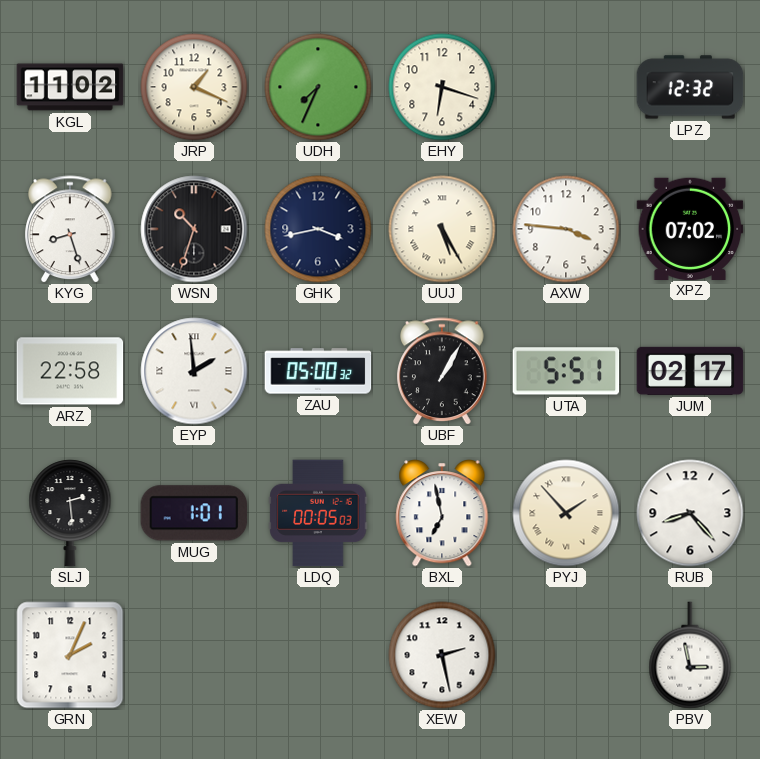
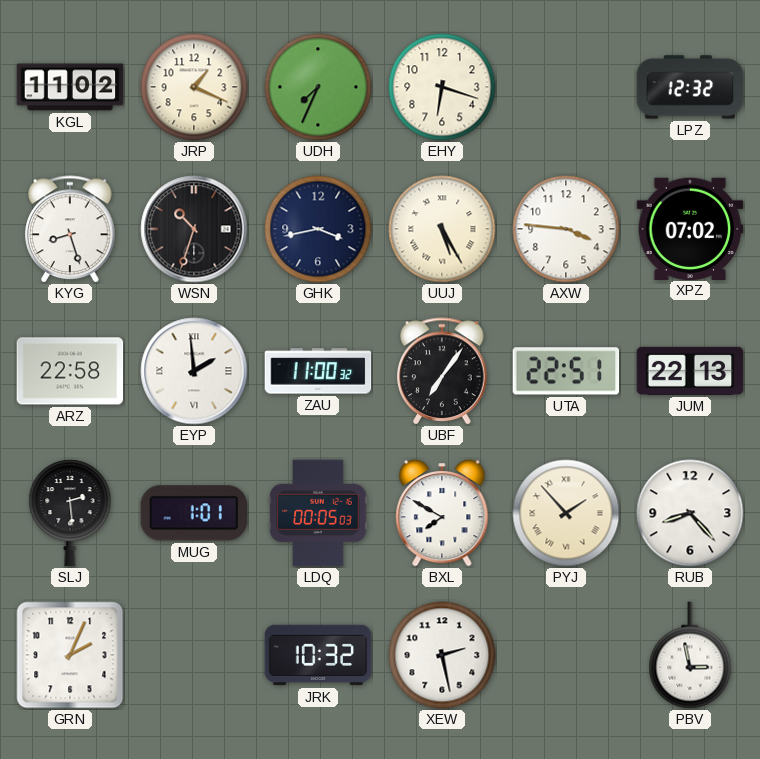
ZAU: 05:00 -> 11:00 (318, 371)
UBF: 1:05 -> 7:06 (442, 371)
UTA: 5:51 -> 22:51 (566, 371)
JUM: 02:17 -> 22:13 (690, 371)
BXL: 6:58 -> 7:50 (442, 513)
JRK: none -> 10:32 (318, 655)
